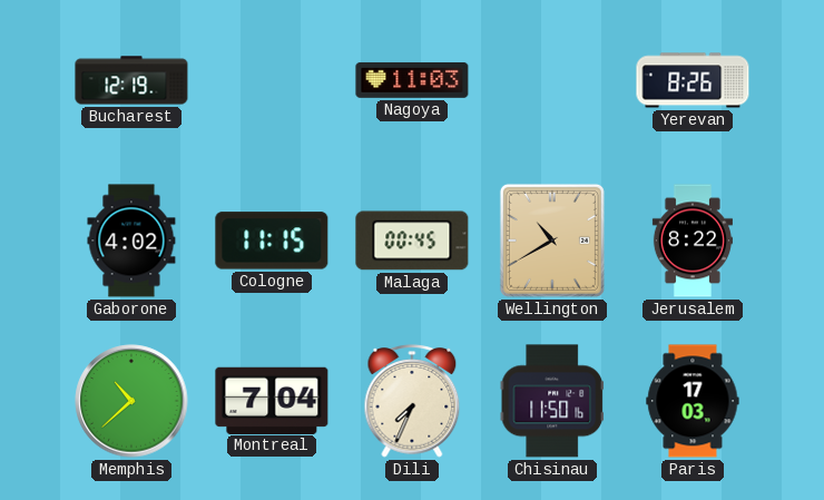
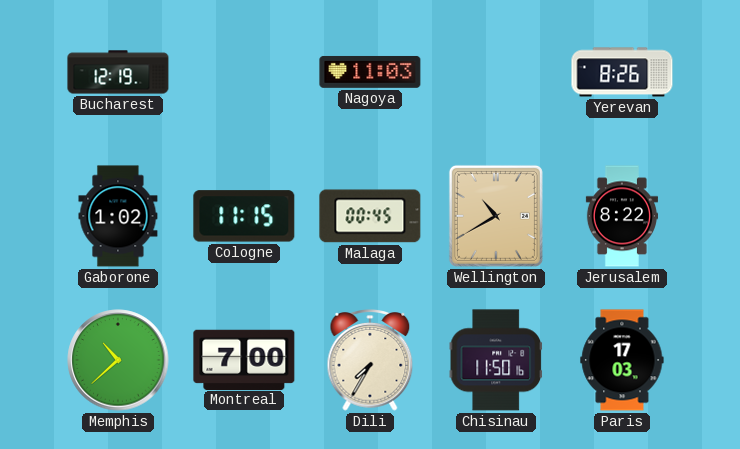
Gaborone: 4:02 -> 1:02 (118, 216)
Montreal: 7:04 -> 7:00 (244, 359)
Dili: 7:34 -> 7:35 (370, 360)
